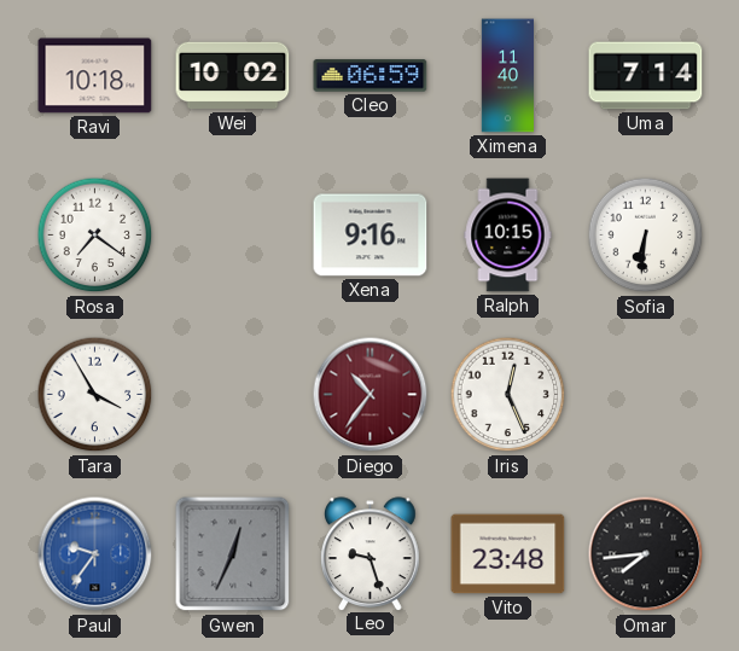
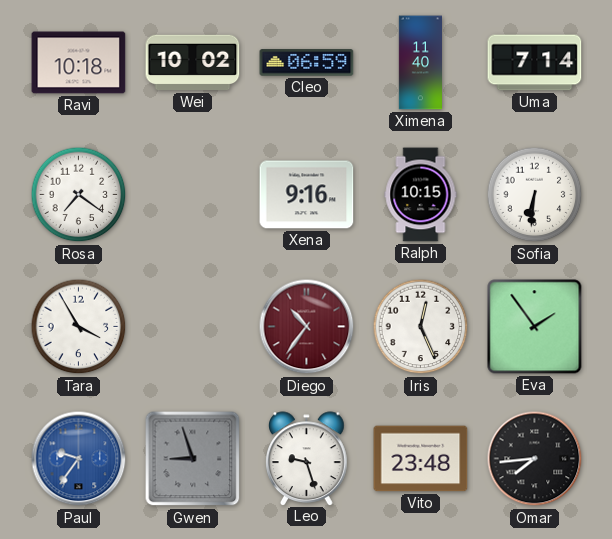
Eva: none -> 1:54 (535, 327)
Gwen: 12:34 -> 8:57 (193, 459)
